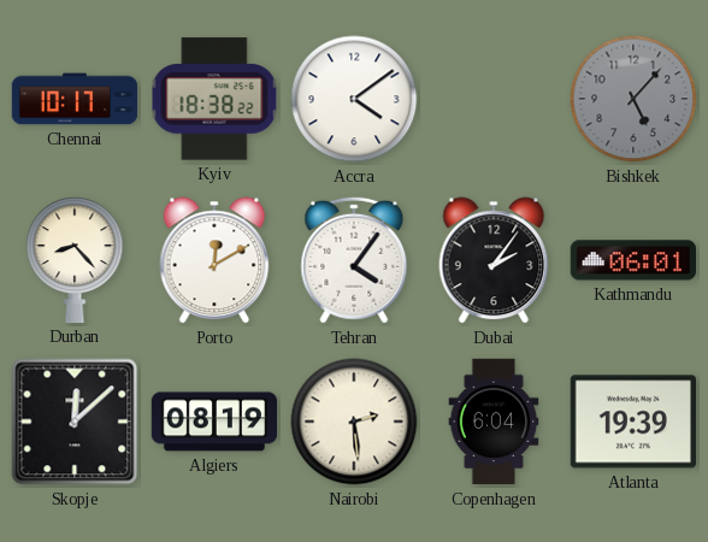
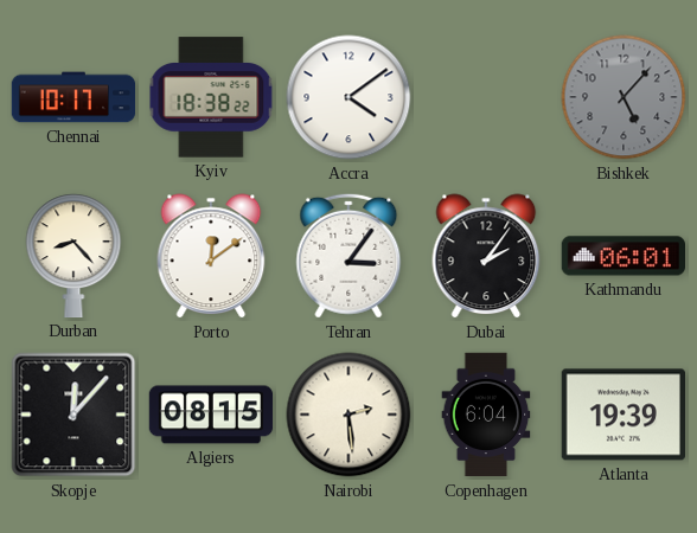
Porto: 12:10 -> 12:09 (211, 256)
Tehran: 4:06 -> 3:06 (348, 256)
Skopje: 12:08 -> 12:07 (73, 415)
Algiers: 08:19 -> 08:15 (211, 415)
